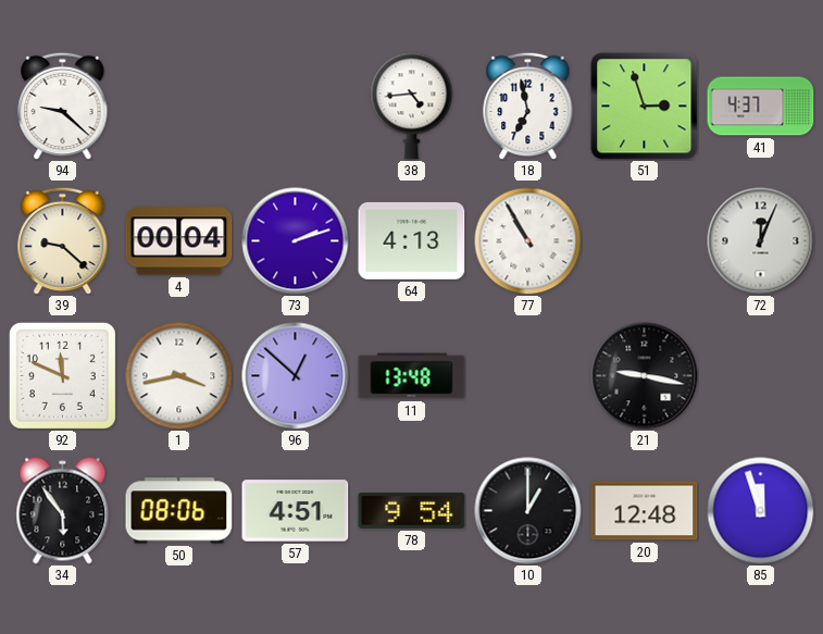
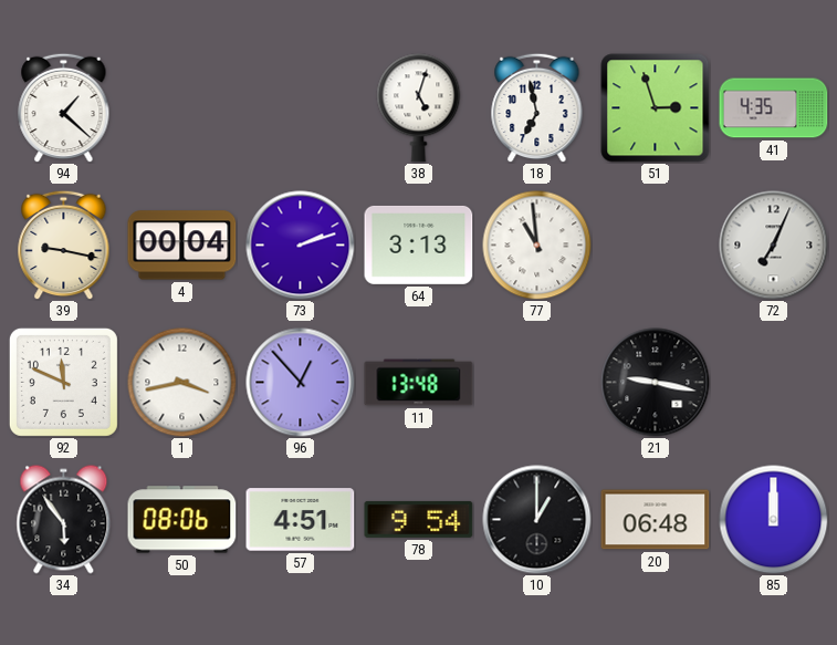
94: 9:22 -> 1:22 (64, 107)
38: 4:44 -> 5:03 (419, 108)
41: 4:37 -> 4:35 (774, 108)
39: 9:22 -> 9:17 (64, 245)
64: 4:13 -> 3:13 (419, 245)
77: 10:55 -> 10:59 (537, 246)
72: 12:04 -> 7:04 (774, 246)
96: 12:52 -> 12:53 (301, 383)
20: 12:48 -> 06:48 (656, 520)
85: 11:57 -> 12:00 (774, 520)
